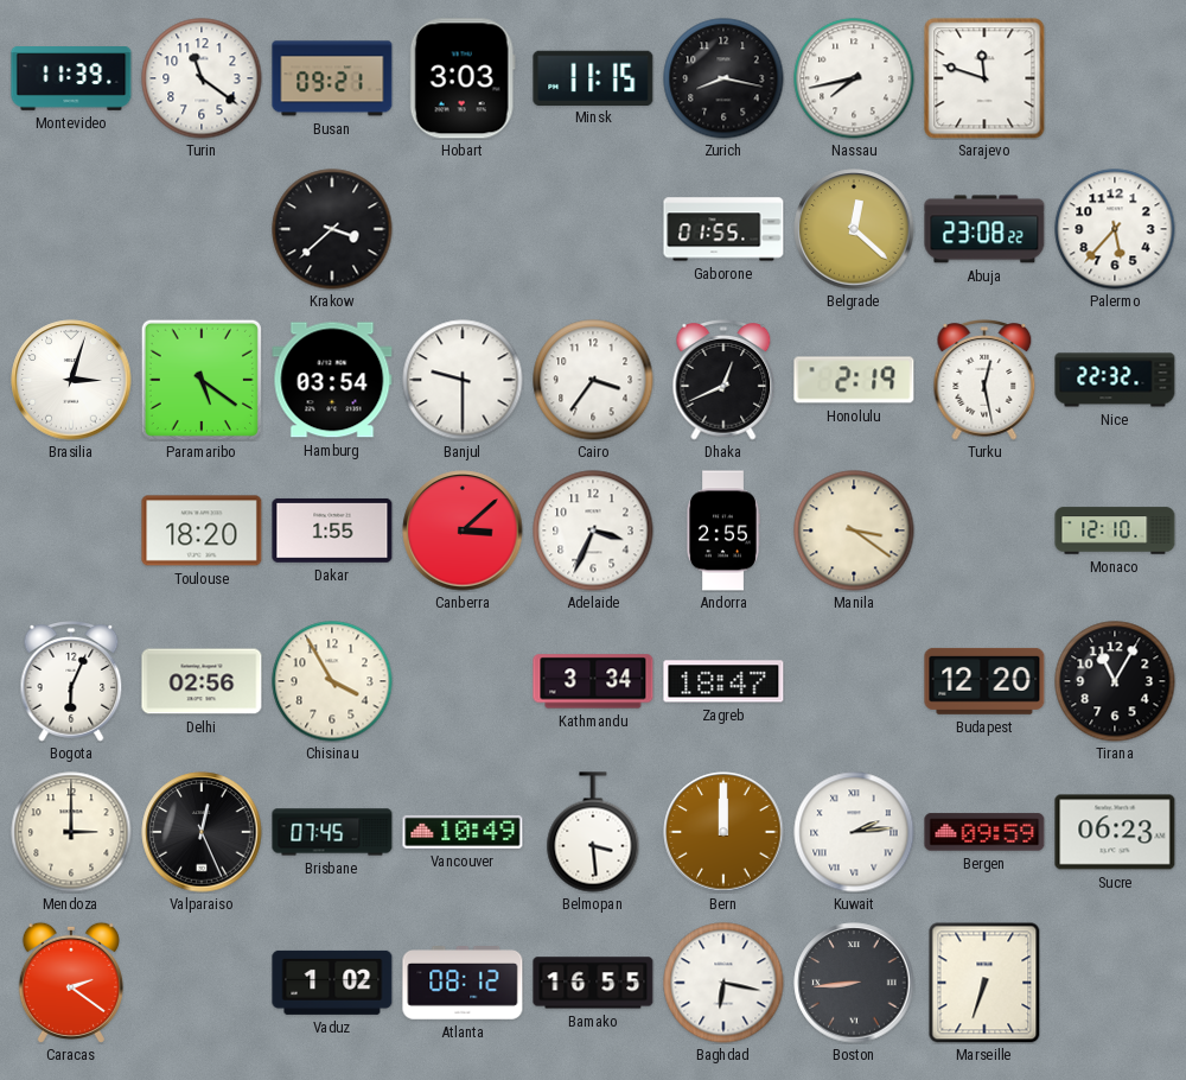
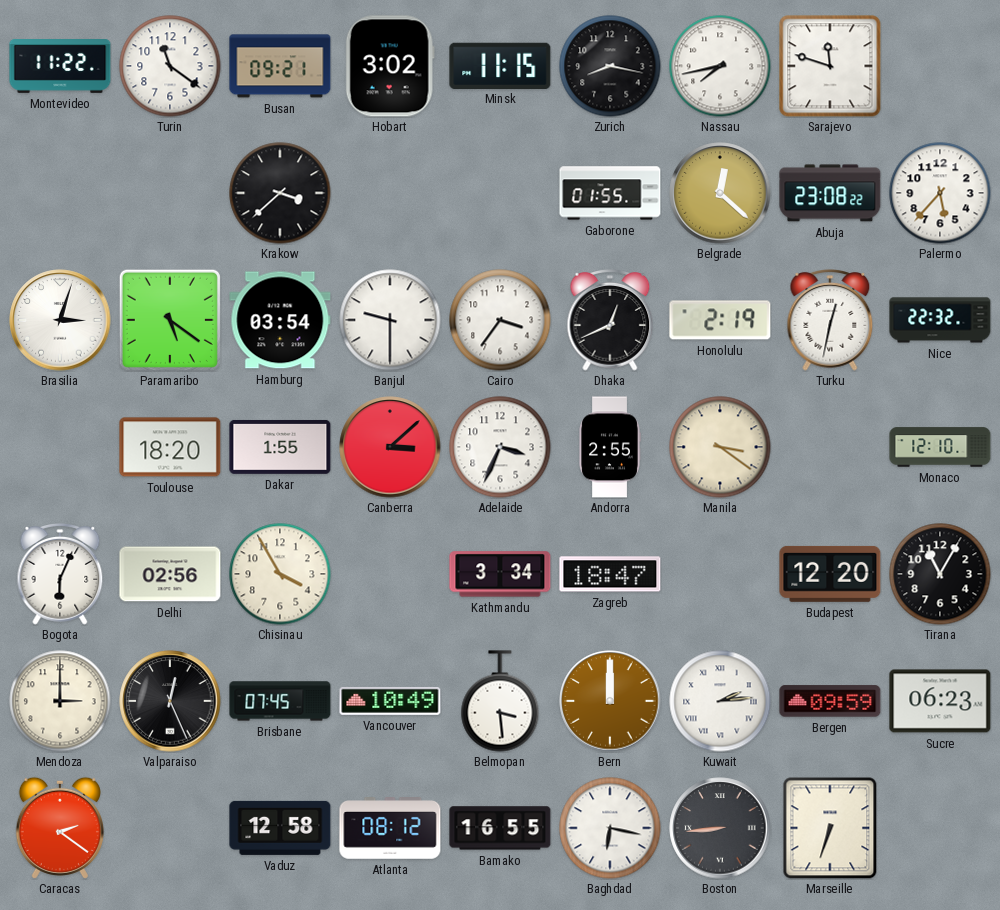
Montevideo: 11:39 -> 11:22 (60, 67)
Hobart: 3:03 -> 3:02 (390, 66)
Turku: 12:28 -> 12:32 (830, 320)
Vaduz: 1:02 -> 12:58 (280, 828)
